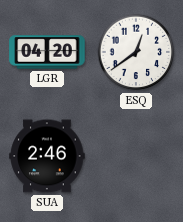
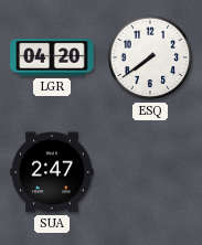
ESQ: 12:39 -> 7:39 (150, 57)
SUA: 2:46 -> 2:47 (52, 172)
